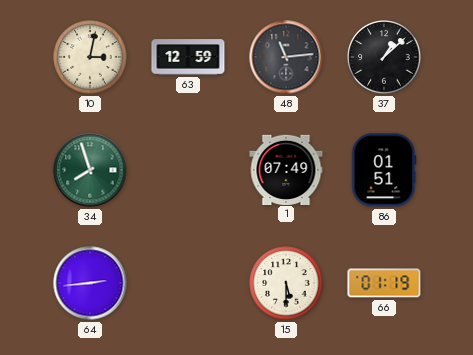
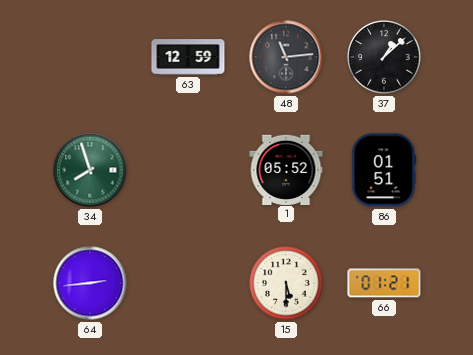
10: 3:02 -> none (90, 57)
1: 07:49 -> 05:52 (286, 169)
66: 01:19 -> 01:21 (384, 283)
